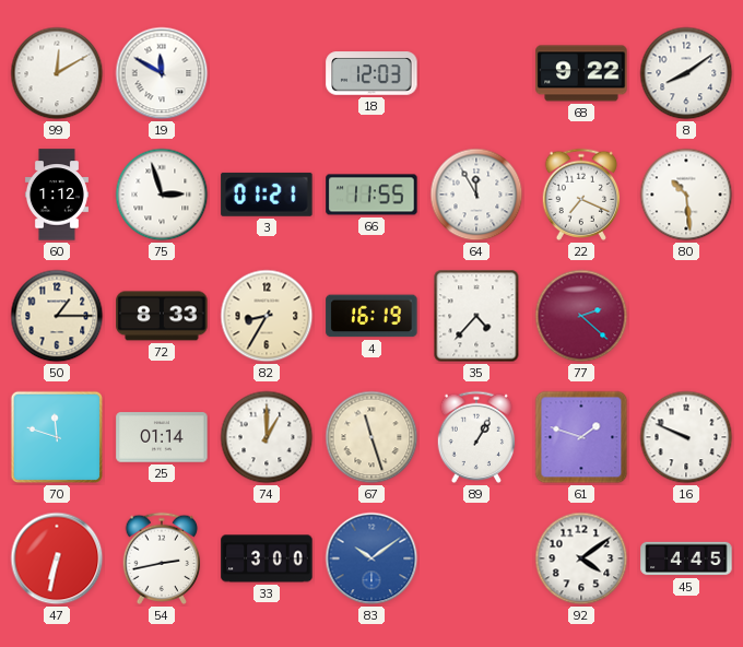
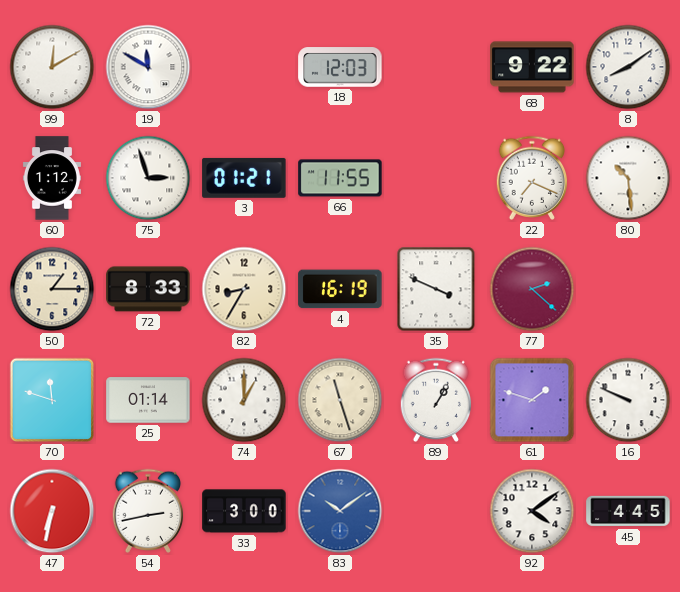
64: 11:55 -> none (476, 195)
35: 4:37 -> 3:49 (436, 289)
